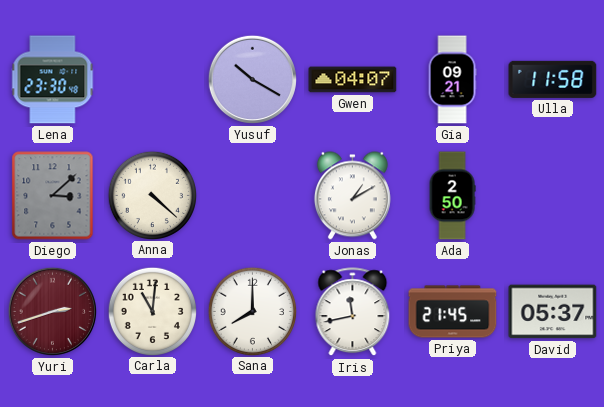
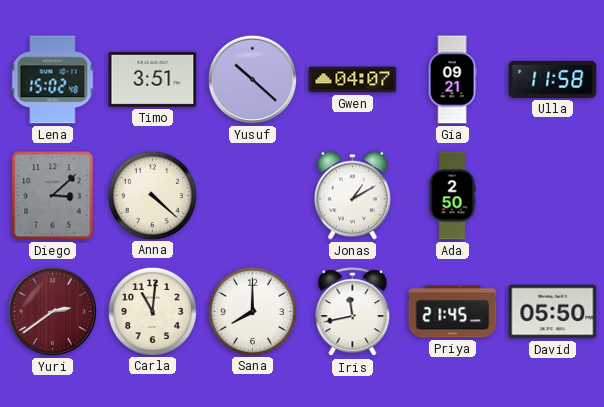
Lena: 23:30 -> 15:02 (53, 80)
Timo: none -> 3:51 (153, 79)
Yusuf: 10:20 -> 10:22 (252, 79)
Yuri: 2:42 -> 2:39 (52, 311)
David: 05:37 -> 05:50 (553, 312)
